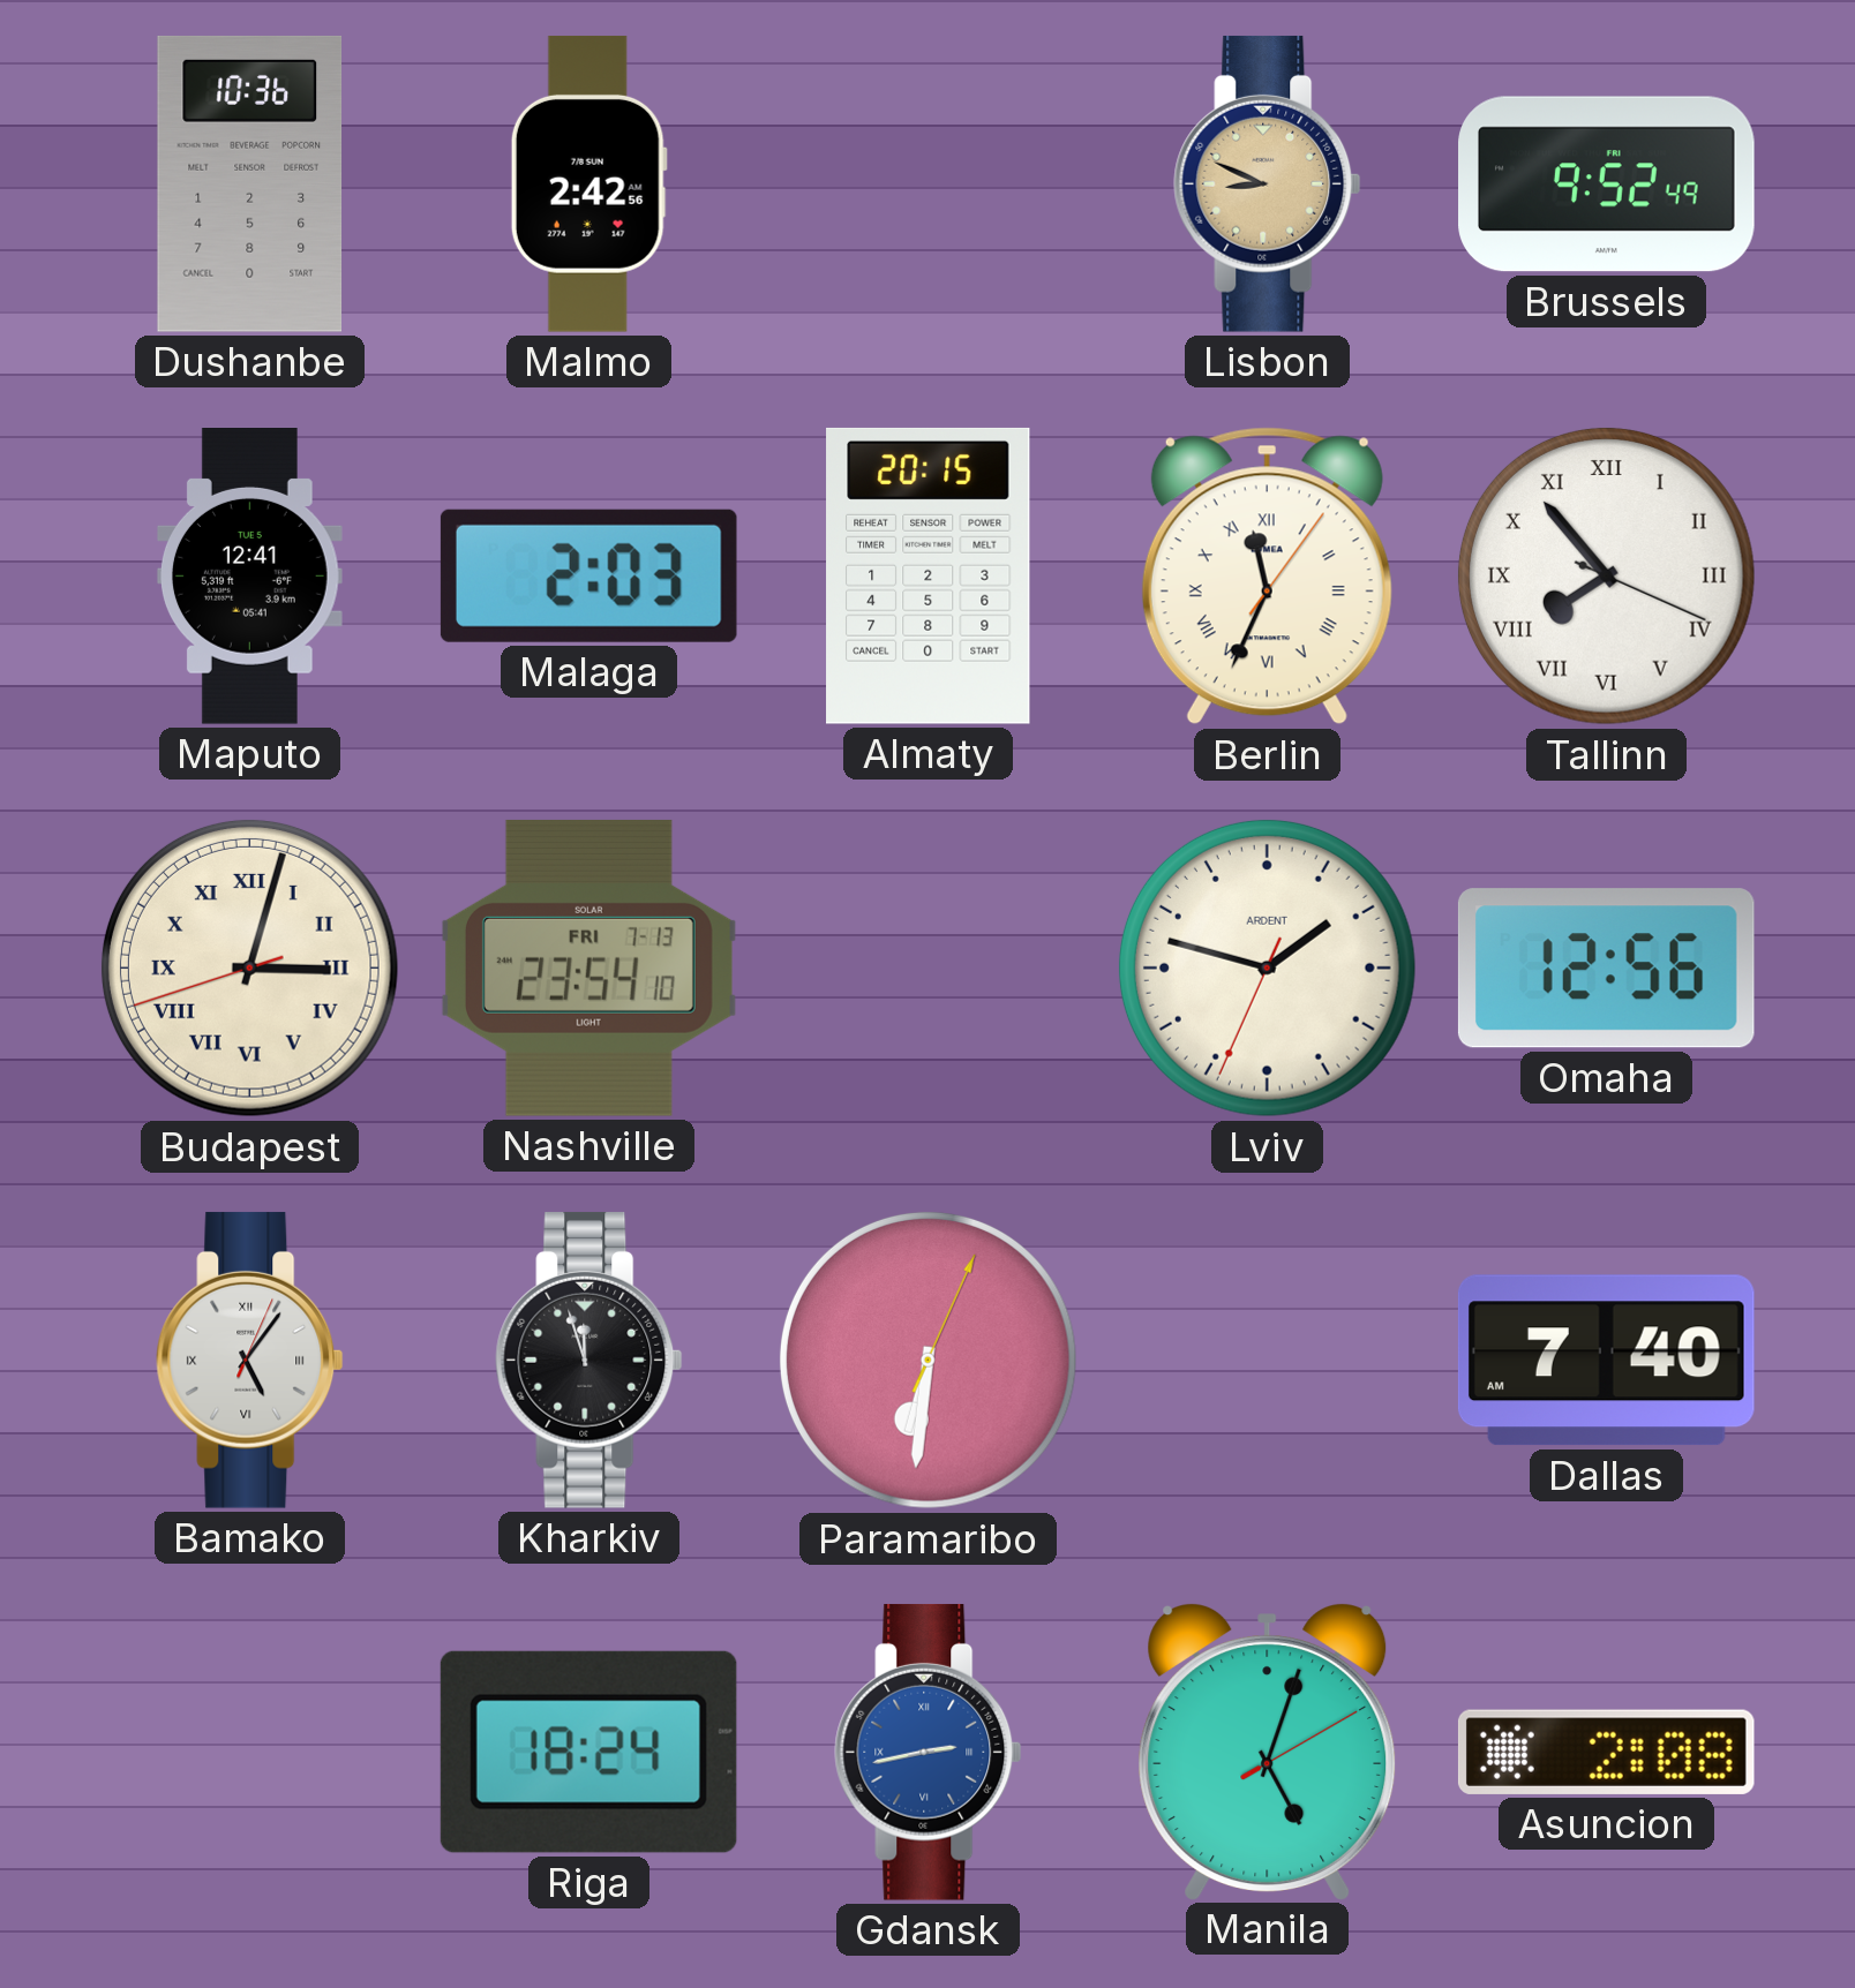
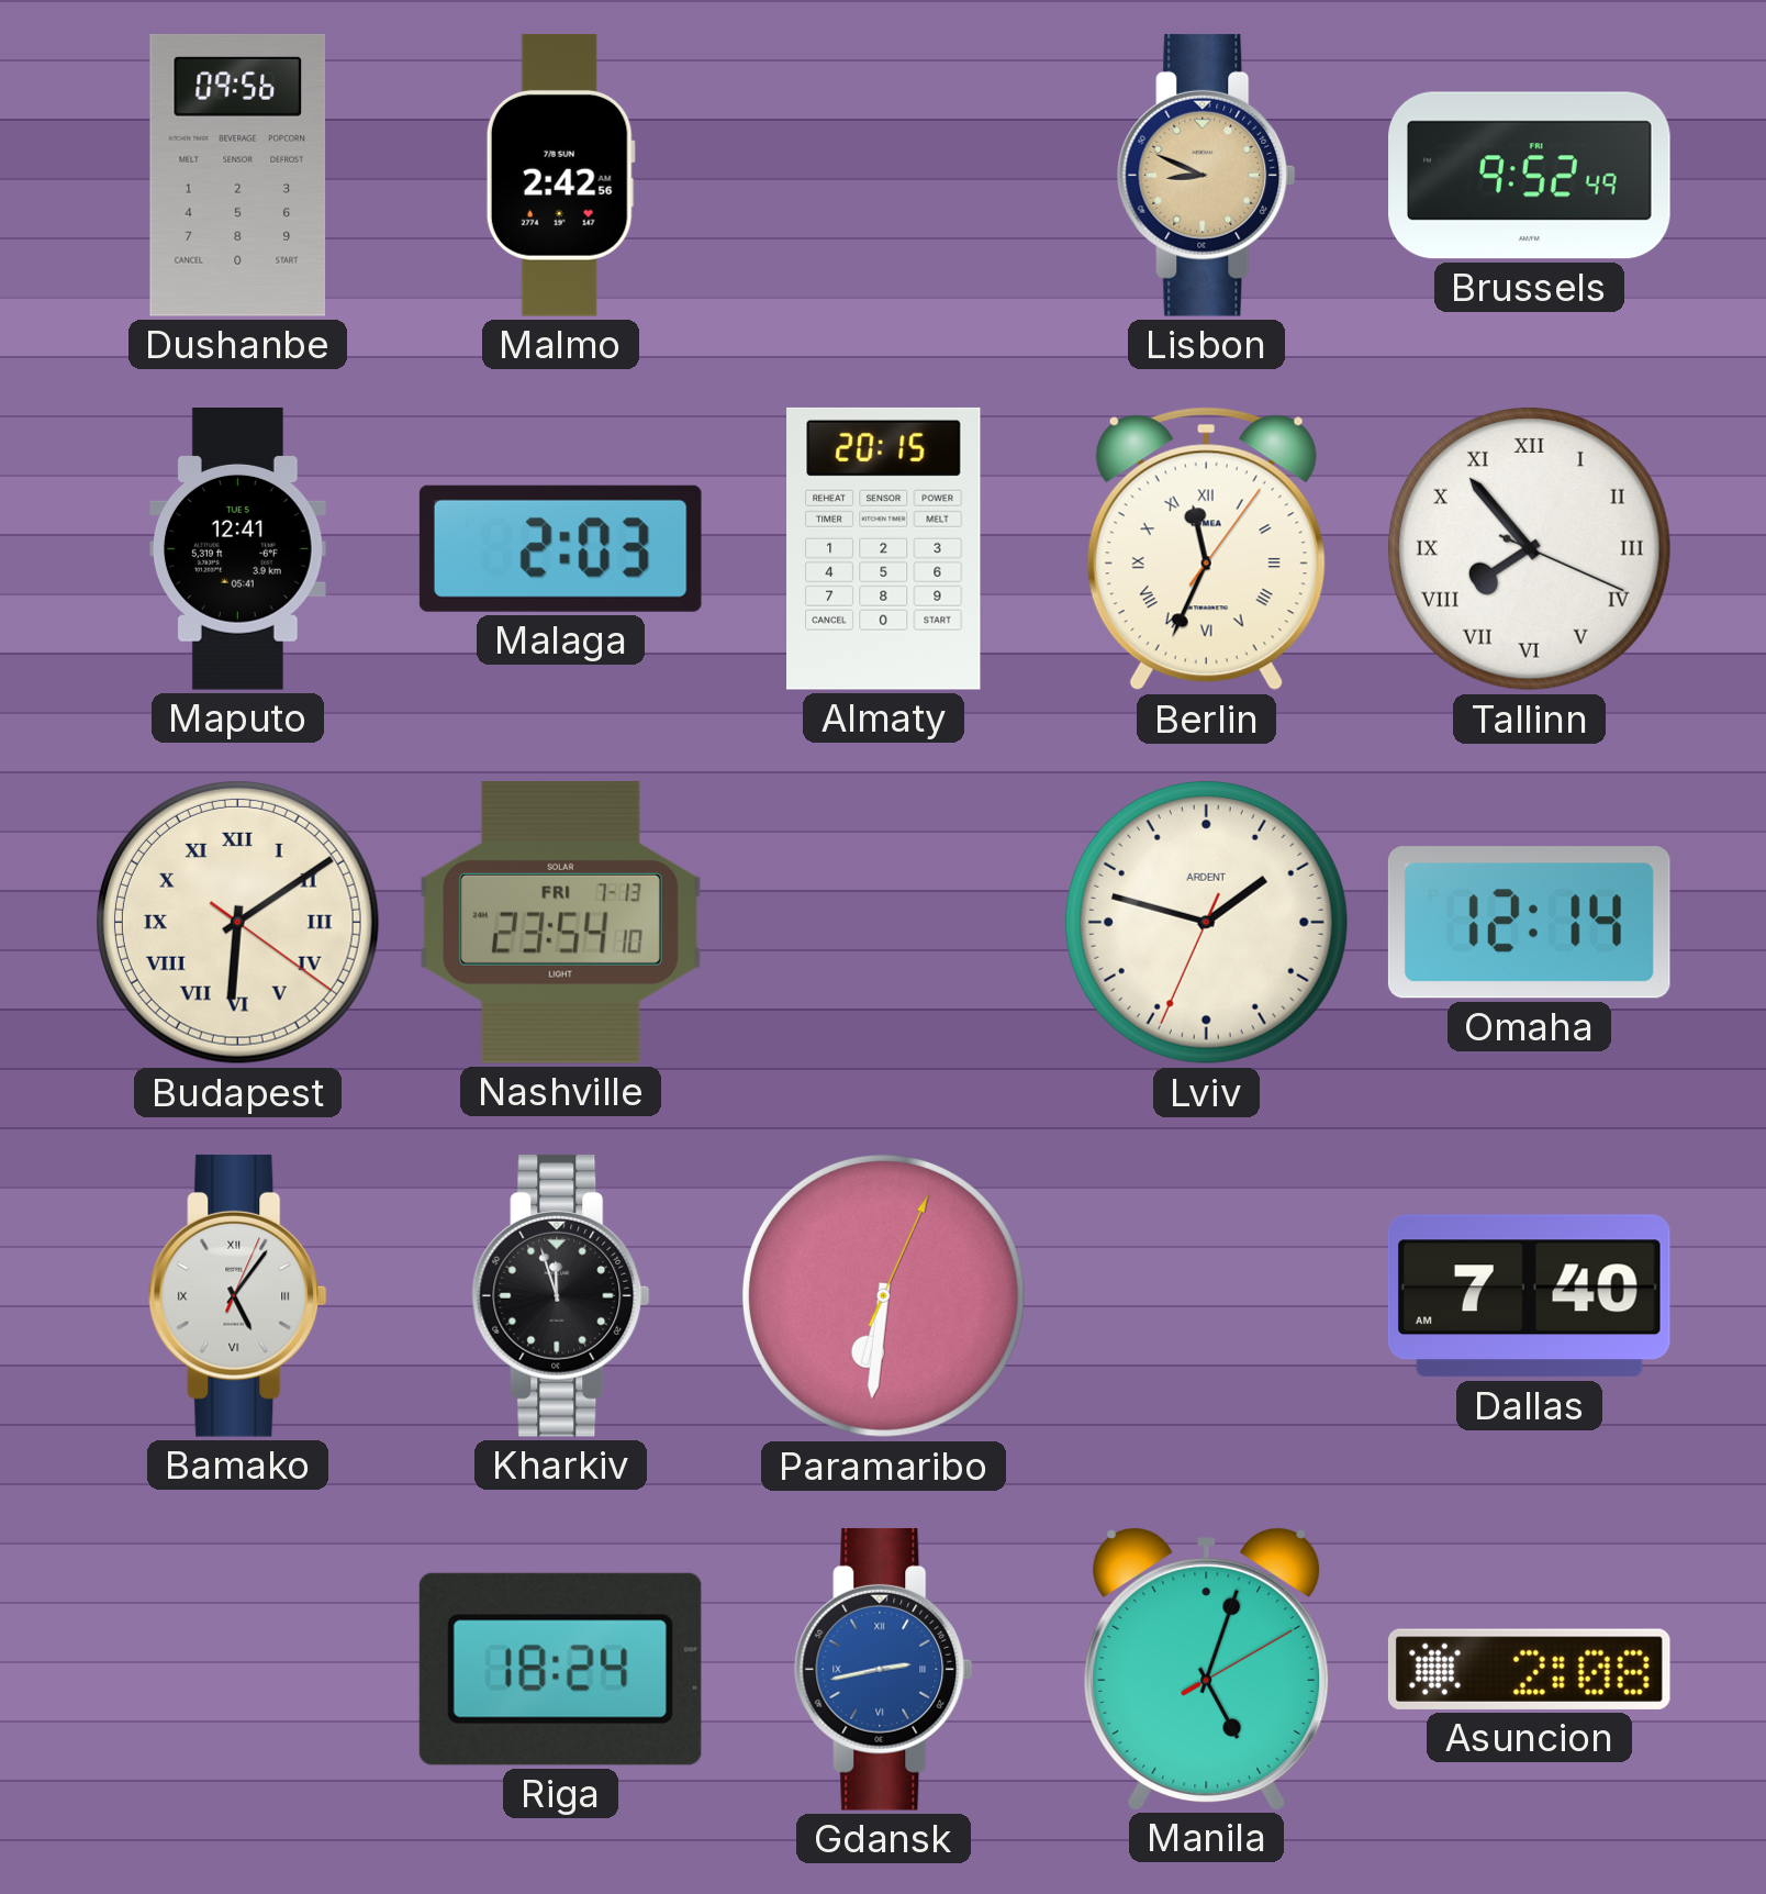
Dushanbe: 10:36 -> 09:56 (238, 175)
Budapest: 3:02 -> 6:09 (237, 922)
Omaha: 12:56 -> 12:14 (1529, 923)
